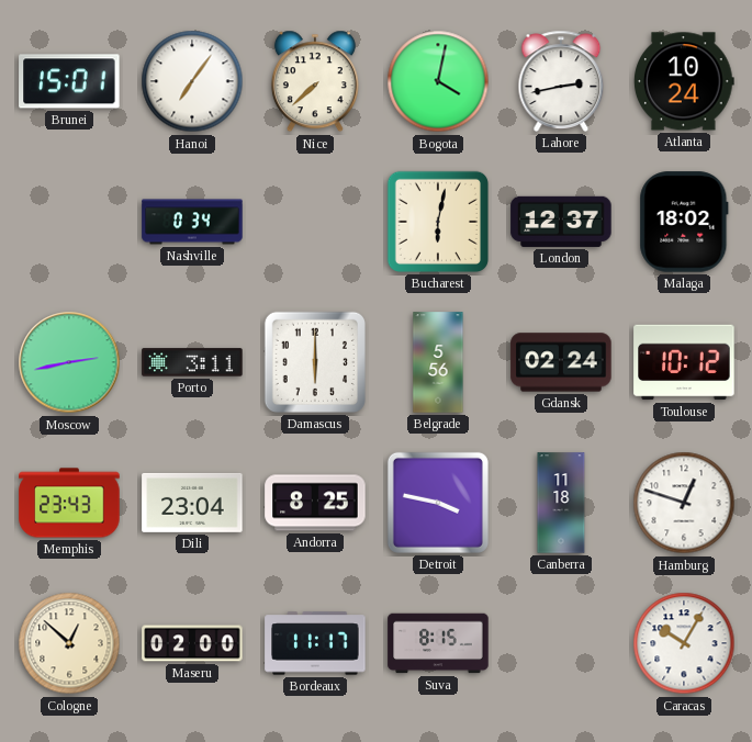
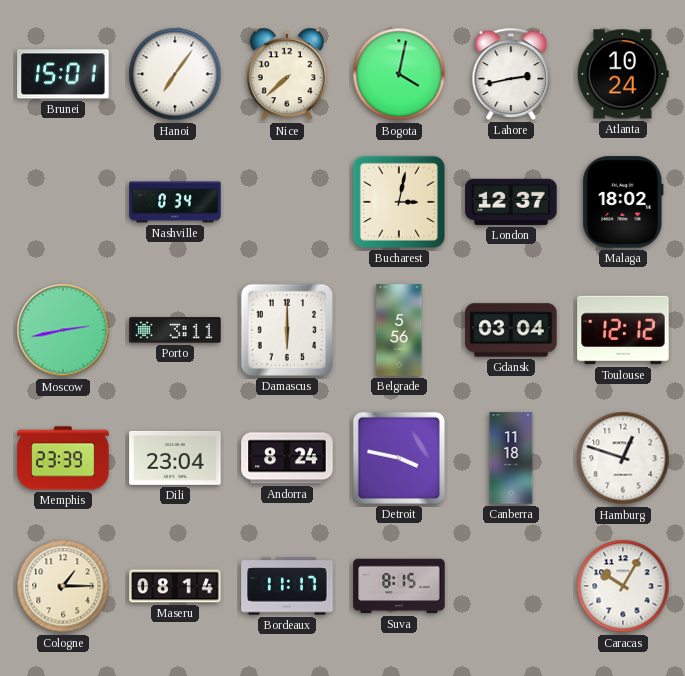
Bucharest: 6:02 -> 3:02 (399, 202)
Gdansk: 02:24 -> 03:04 (511, 330)
Toulouse: 10:12 -> 12:12 (623, 330)
Memphis: 23:43 -> 23:39 (63, 458)
Andorra: 8:25 -> 8:24 (287, 458)
Cologne: 12:52 -> 1:15 (63, 586)
Maseru: 02:00 -> 08:14 (175, 586)
